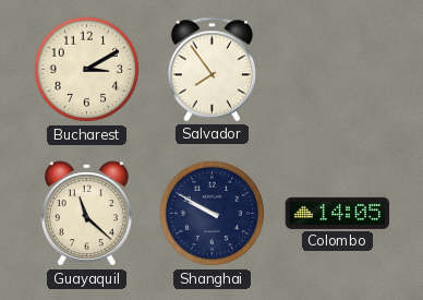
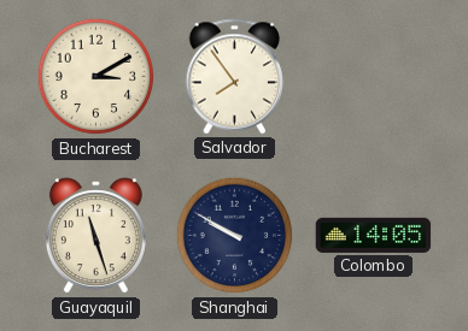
Guayaquil: 11:22 -> 11:27 (95, 236)
